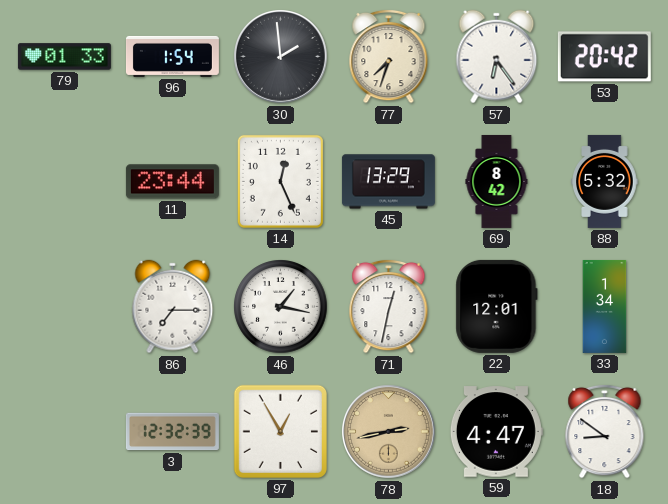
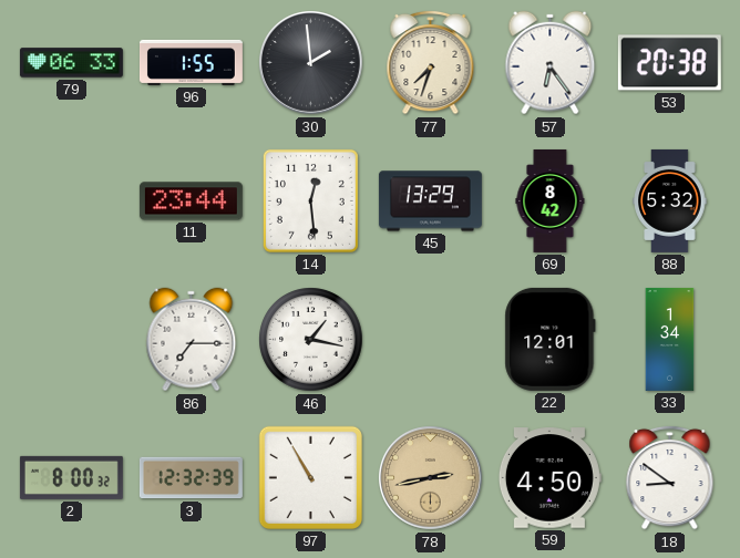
79: 01:33 -> 06:33 (71, 63)
96: 1:54 -> 1:55 (191, 62)
53: 20:42 -> 20:38 (669, 63)
14: 12:26 -> 12:29 (310, 200)
71: 12:32 -> none (389, 306)
2: none -> 8:00 (71, 477)
97: 12:55 -> 10:55 (310, 477)
59: 4:47 -> 4:50 (549, 478)
